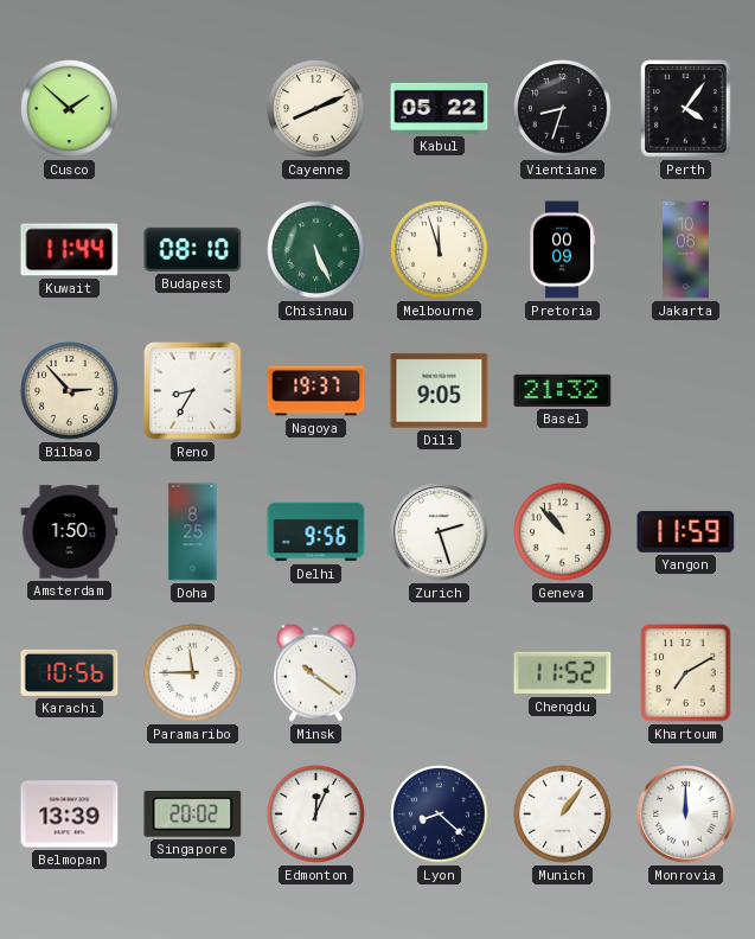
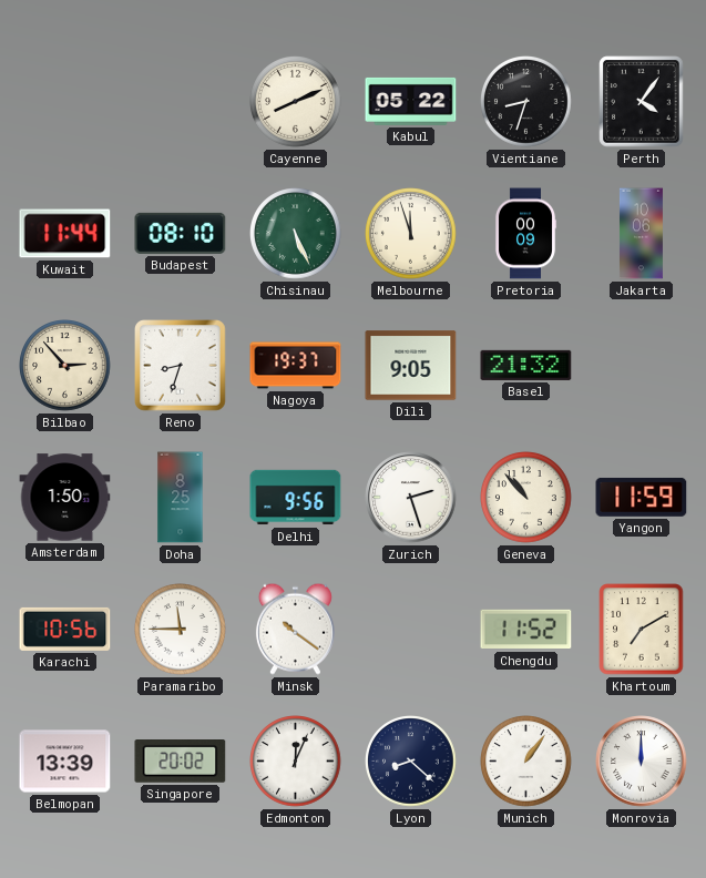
Cusco: 1:52 -> none (70, 109)
Reno: 8:35 -> 8:33 (181, 366)
